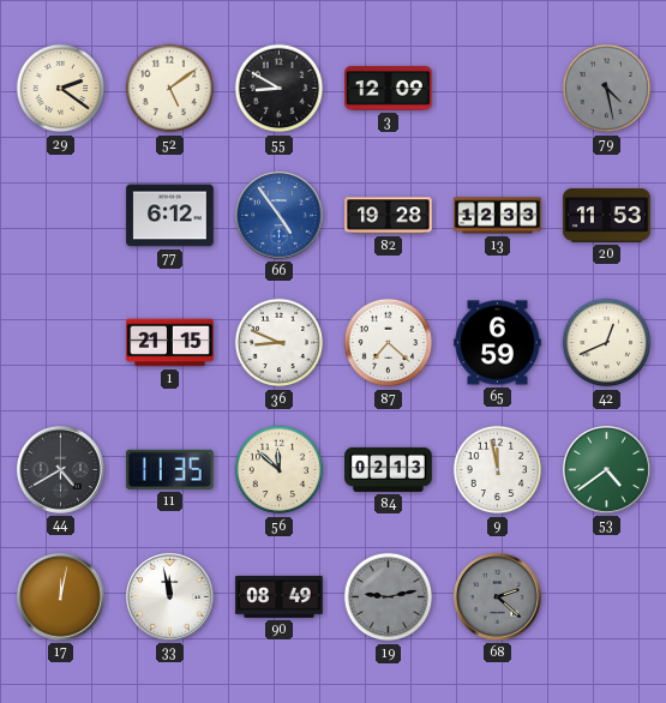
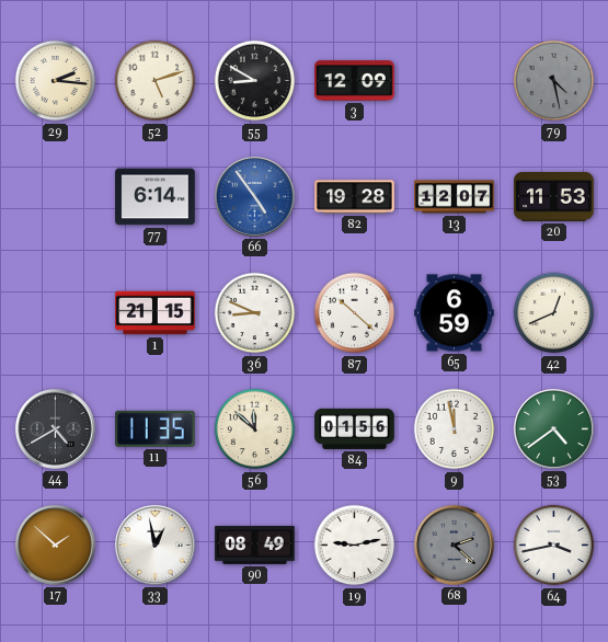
29: 2:21 -> 2:16 (56, 81)
52: 5:09 -> 5:12 (156, 81)
77: 6:12 -> 6:14 (156, 197)
13: 12:33 -> 12:07 (455, 197)
87: 7:22 -> 10:22 (355, 313)
84: 02:13 -> 01:56 (355, 428)
17: 12:02 -> 1:52 (55, 544)
33: 11:58 -> 12:58 (154, 544)
19 dial: grey -> white (355, 546)
64: none -> 3:43 (554, 546)
